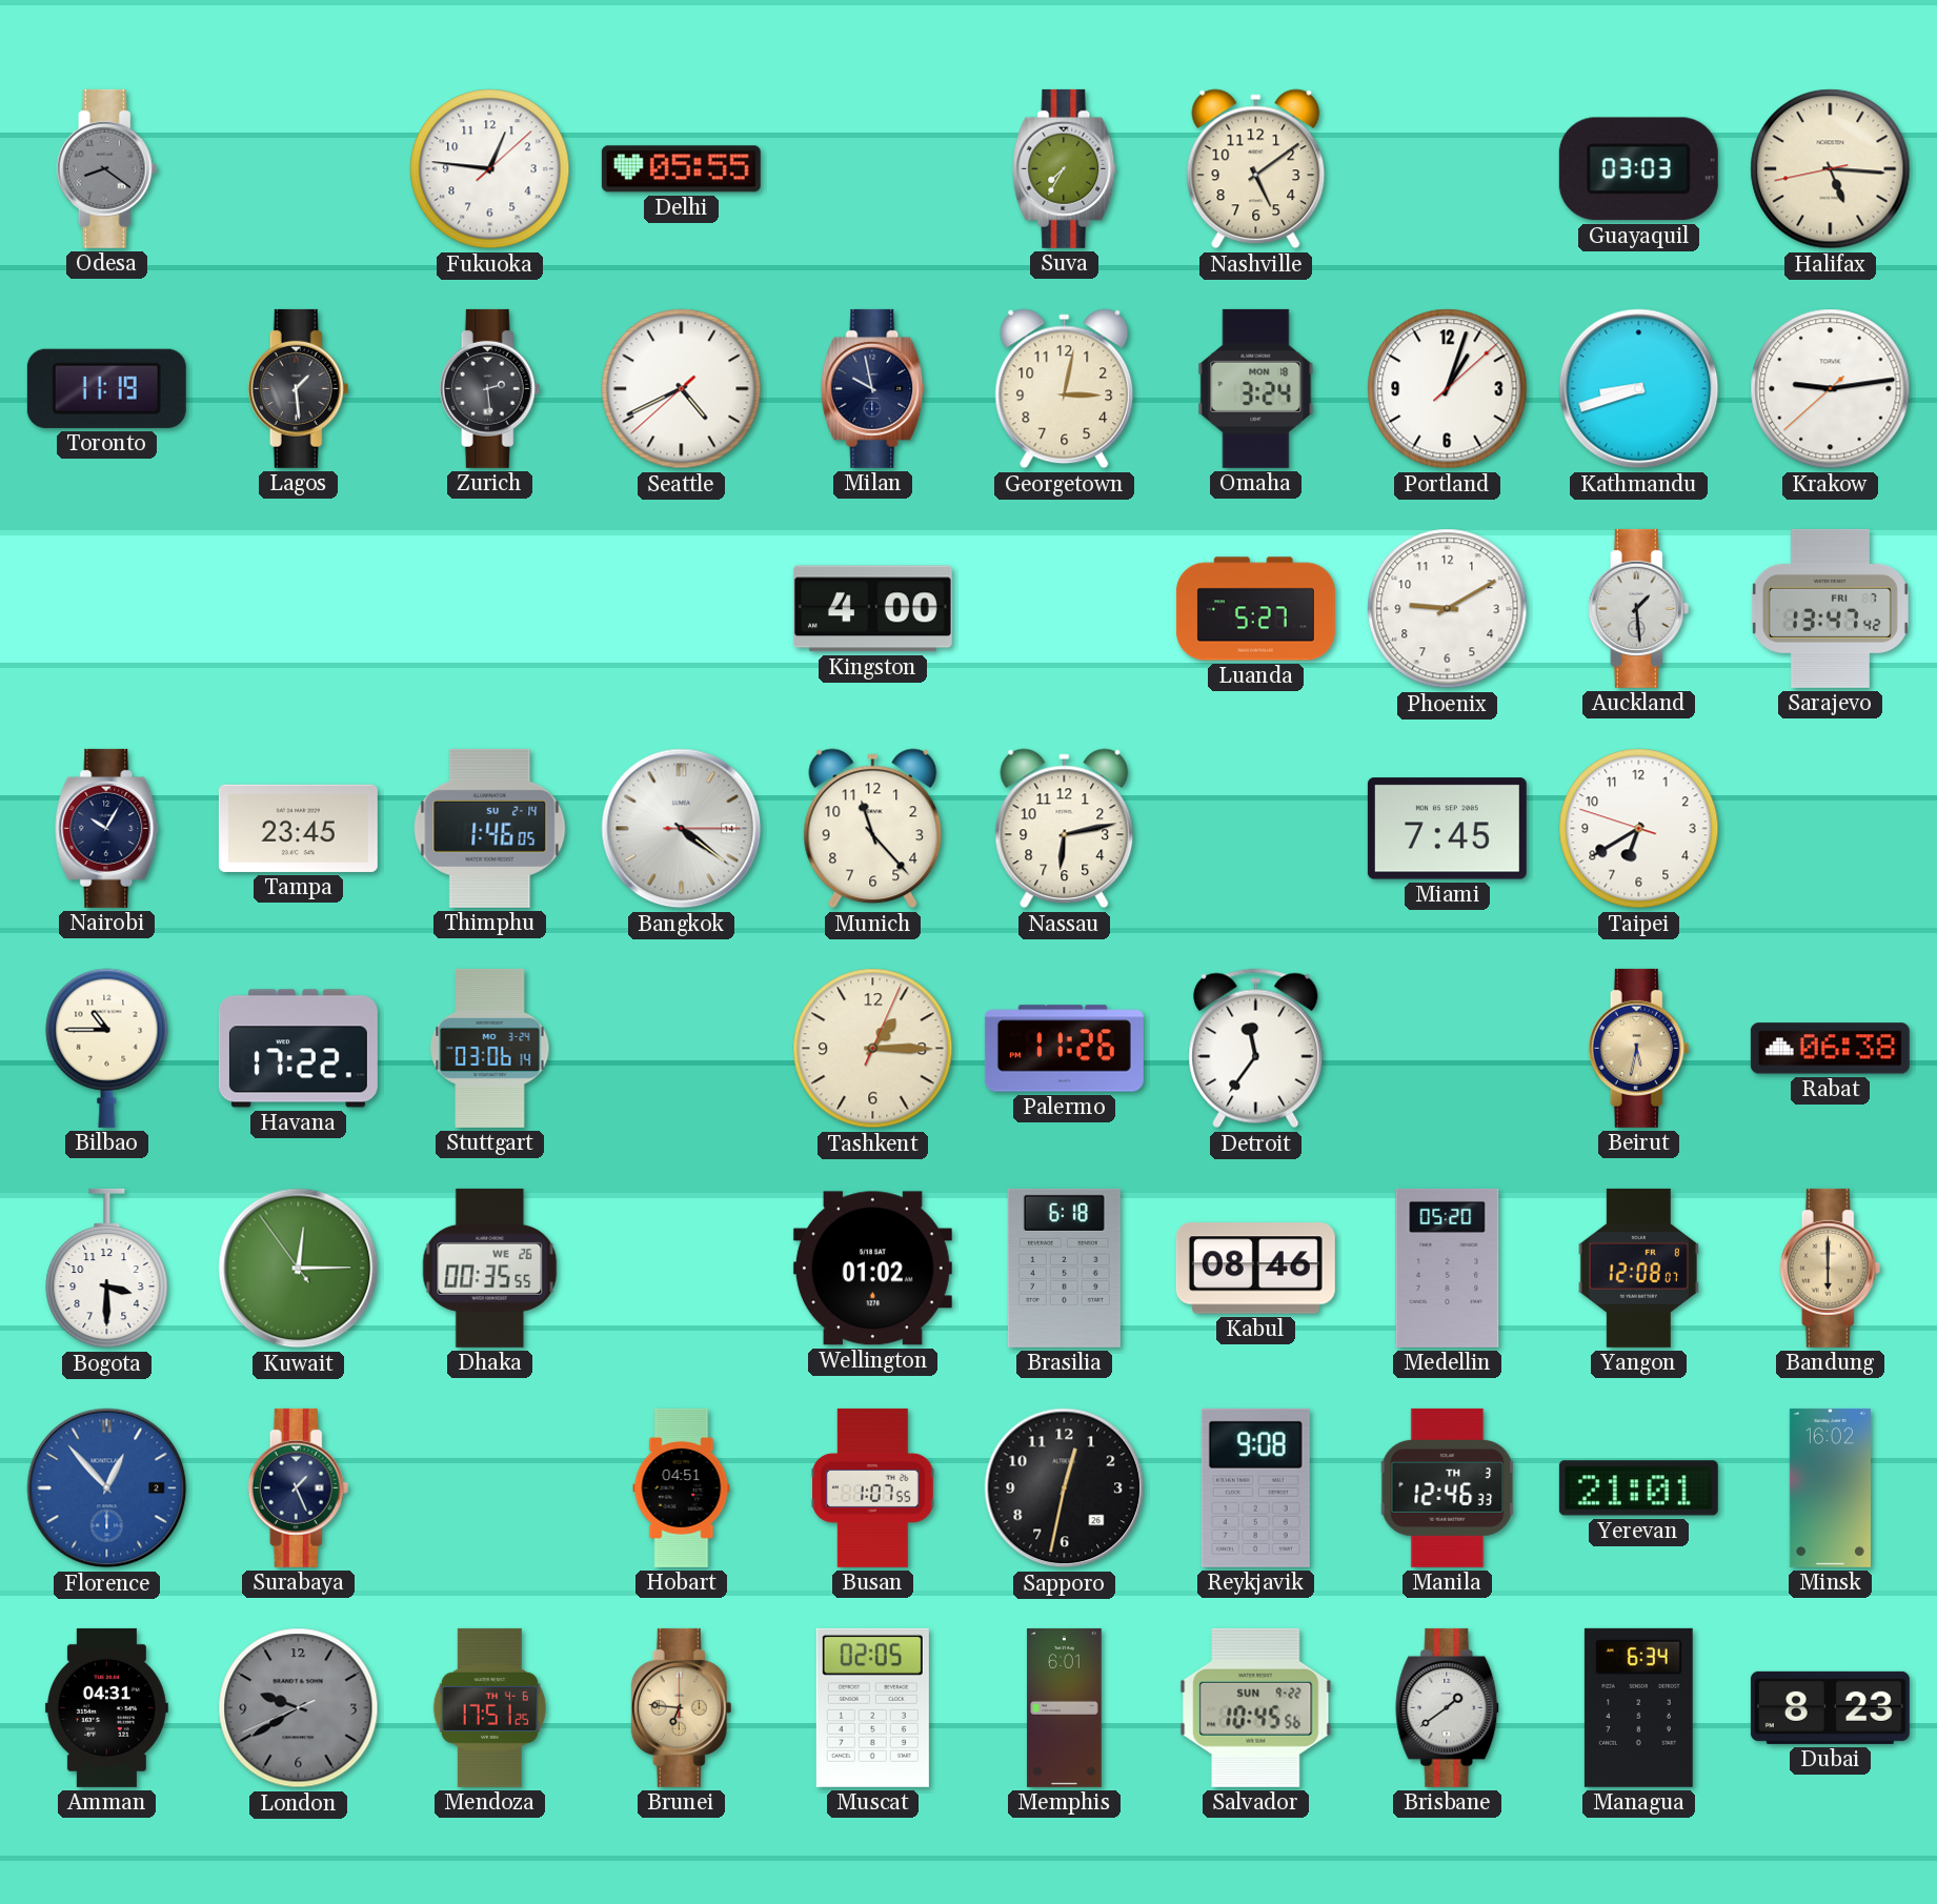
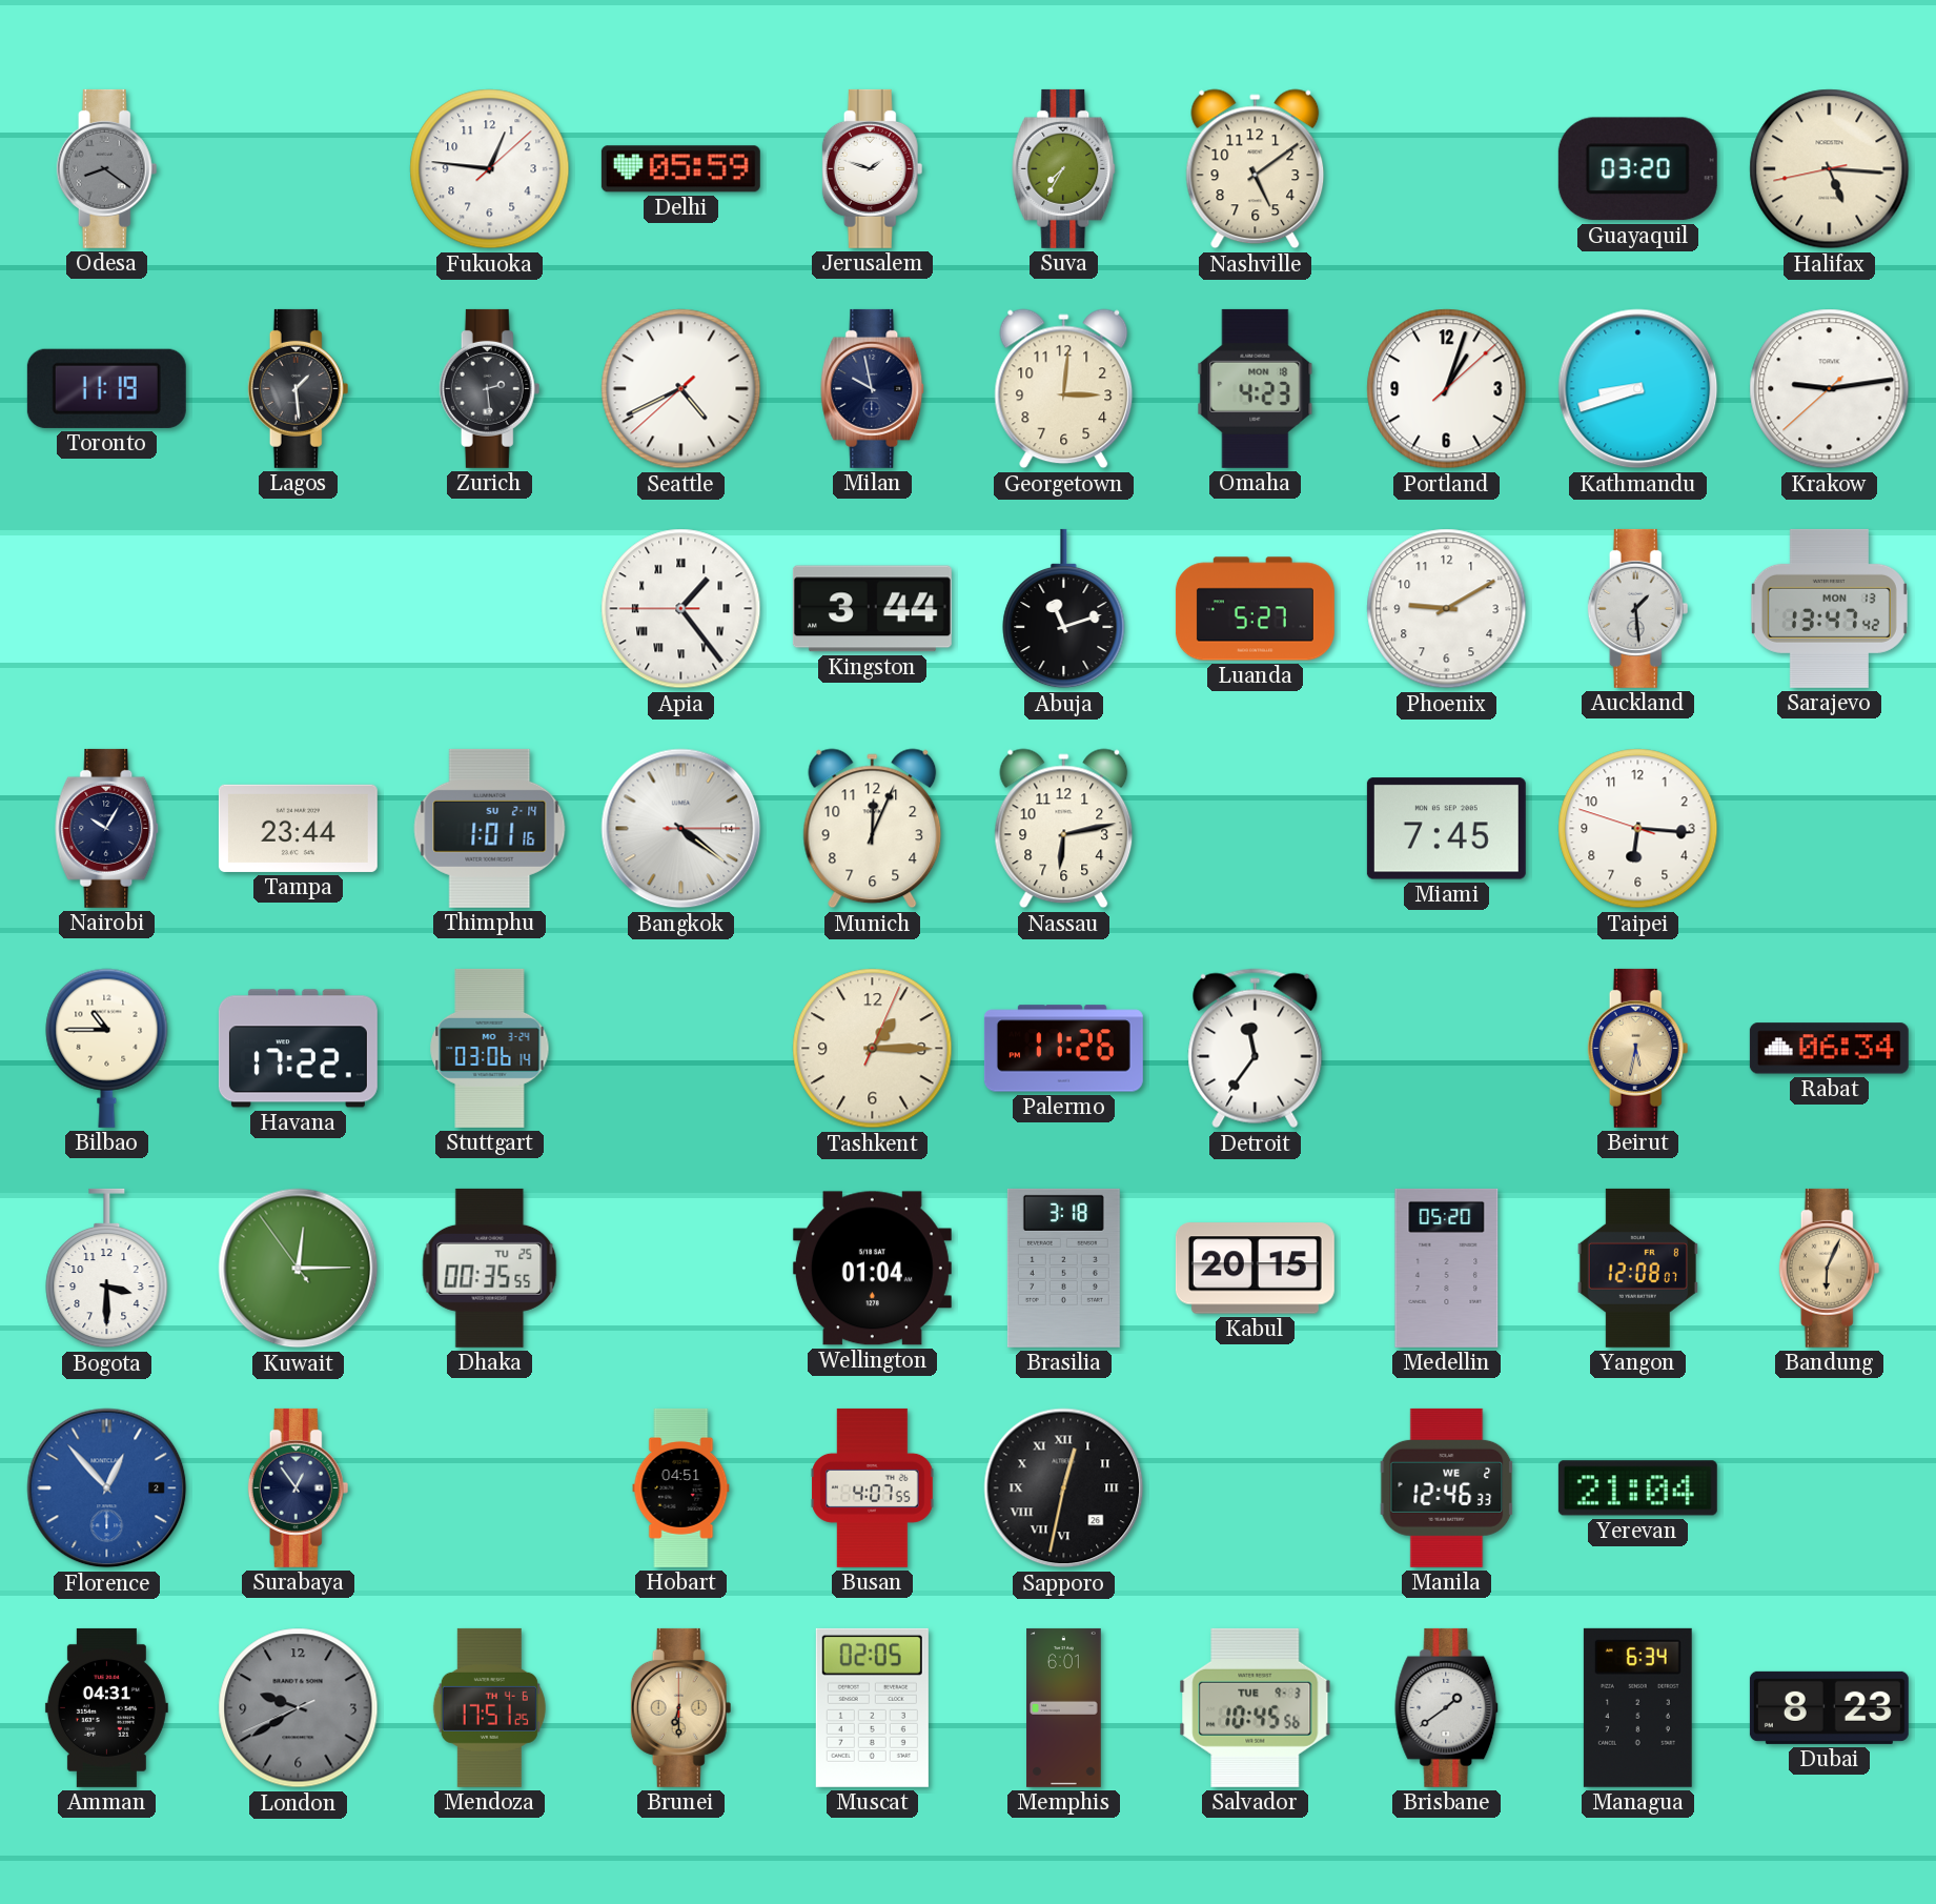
Delhi: 05:55 -> 05:59 (680, 169)
Jerusalem: none -> 1:48 (873, 168)
Guayaquil: 03:03 -> 03:20 (1637, 169)
Georgetown: 3:02 -> 3:01 (1064, 389)
Omaha: 3:24 -> 4:23 (1256, 388)
Apia: none -> 1:23 (681, 609)
Kingston: 4:00 -> 3:44 (872, 609)
Abuja: none -> 11:12 (1064, 609)
Sarajevo date: FRI 7 -> MON 13 (1829, 608)
Tampa: 23:45 -> 23:44 (298, 828)
Thimphu: 1:46 -> 1:01 (490, 828)
Munich: 11:23 -> 12:04 (873, 829)
Taipei: 6:39 -> 6:15 (1638, 829)
Rabat: 06:38 -> 06:34 (1829, 1049)
Dhaka date: WE 26 -> TU 25 (490, 1268)
Wellington: 01:02 -> 01:04 (872, 1269)
Brasilia: 6:18 -> 3:18 (1063, 1268)
Kabul: 08:46 -> 20:15 (1255, 1269)
Bandung: 6:00 -> 6:04 (1830, 1268)
Surabaya: 1:26 -> 12:54 (299, 1487)
Busan: 1:07 -> 4:07 (873, 1487)
Sapporo numerals: Arabic -> Roman (1064, 1488)
Reykjavik: 9:08 -> none (1255, 1487)
Manila date: TH 3 -> WE 2 (1447, 1487)
Yerevan: 21:01 -> 21:04 (1637, 1488)
Minsk: 16:02 -> none (1830, 1487)
Brunei: 6:46 -> 6:30 (681, 1707)
Salvador date: SUN 9-22 -> TUE 9-3 (1256, 1707)
